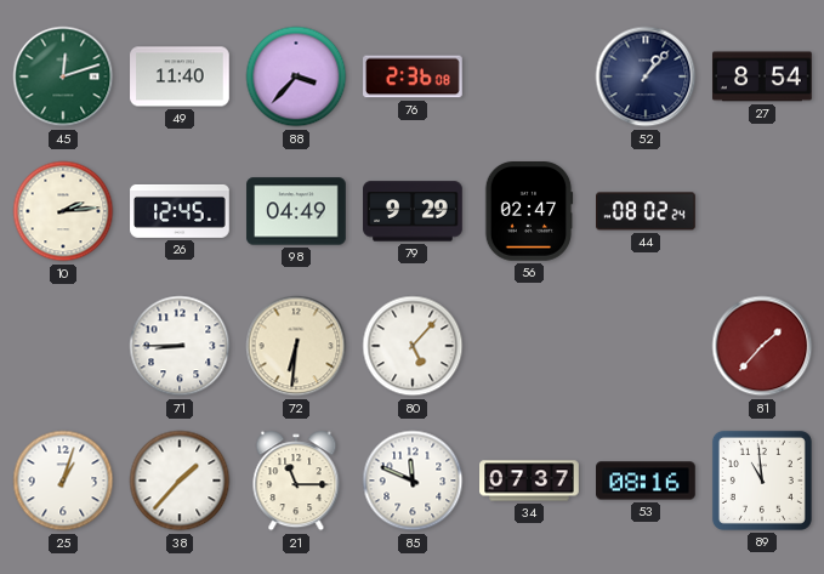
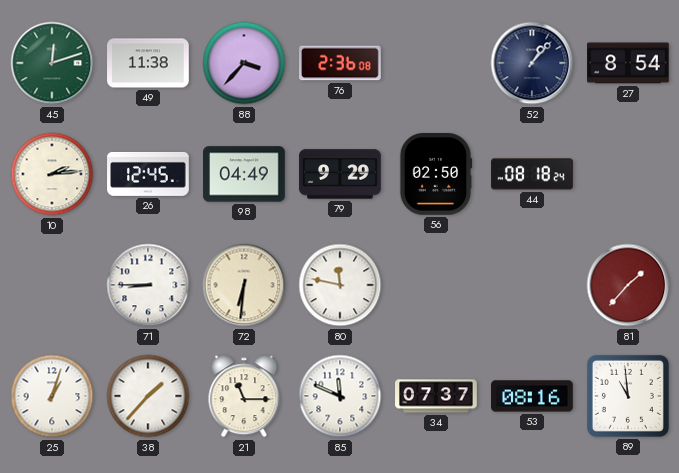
49: 11:40 -> 11:38 (148, 63)
56: 02:47 -> 02:50 (436, 174)
44: 08:02 -> 08:18 (532, 174)
80: 5:07 -> 11:47 (340, 285)
